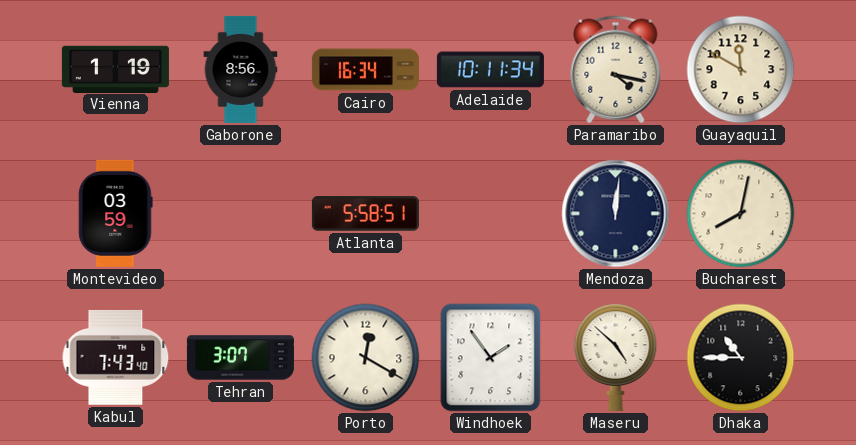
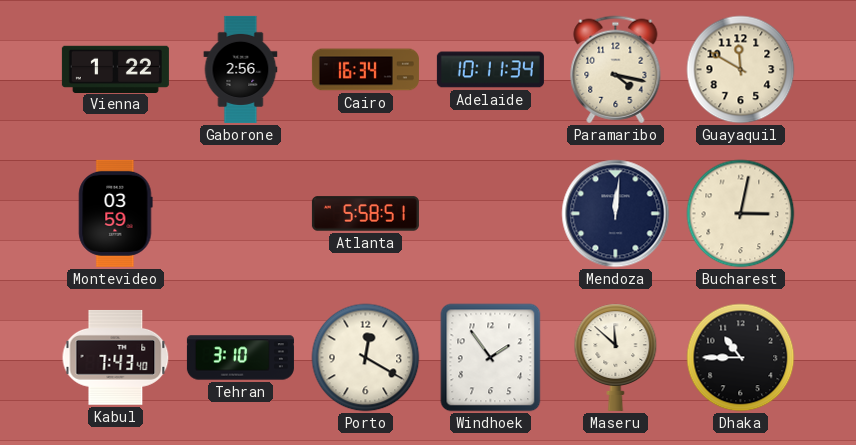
Vienna: 1:19 -> 1:22 (115, 69)
Gaborone: 8:56 -> 2:56 (241, 69)
Bucharest: 8:02 -> 3:02 (741, 214)
Tehran: 3:07 -> 3:10 (240, 358)
Maseru: 4:52 -> 11:52 (616, 357)
